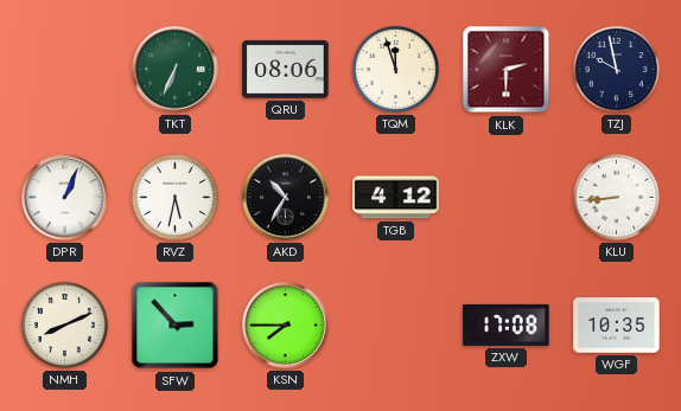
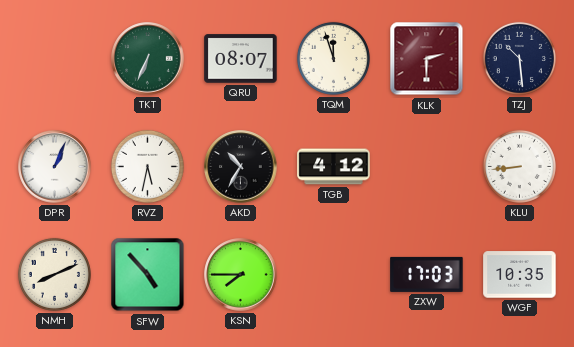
QRU: 08:06 -> 08:07 (241, 59)
TZJ: 9:58 -> 10:29 (519, 58)
SFW: 2:53 -> 4:53 (148, 275)
ZXW: 17:08 -> 17:03 (427, 274)
